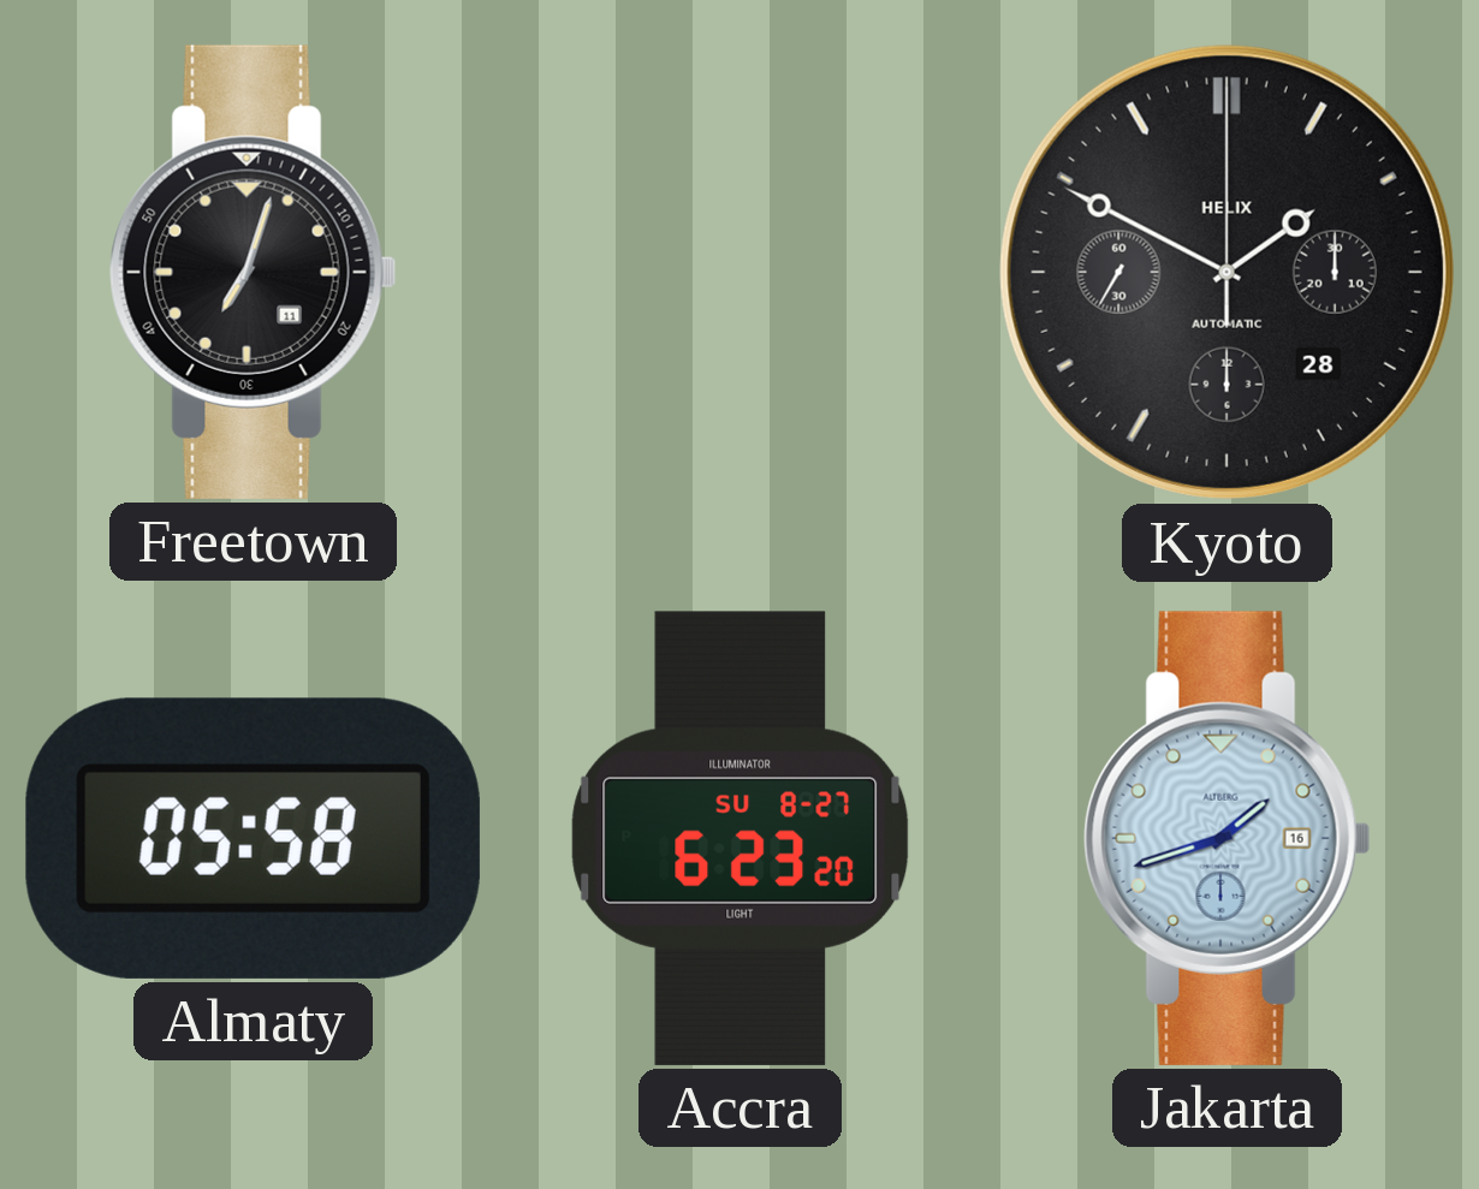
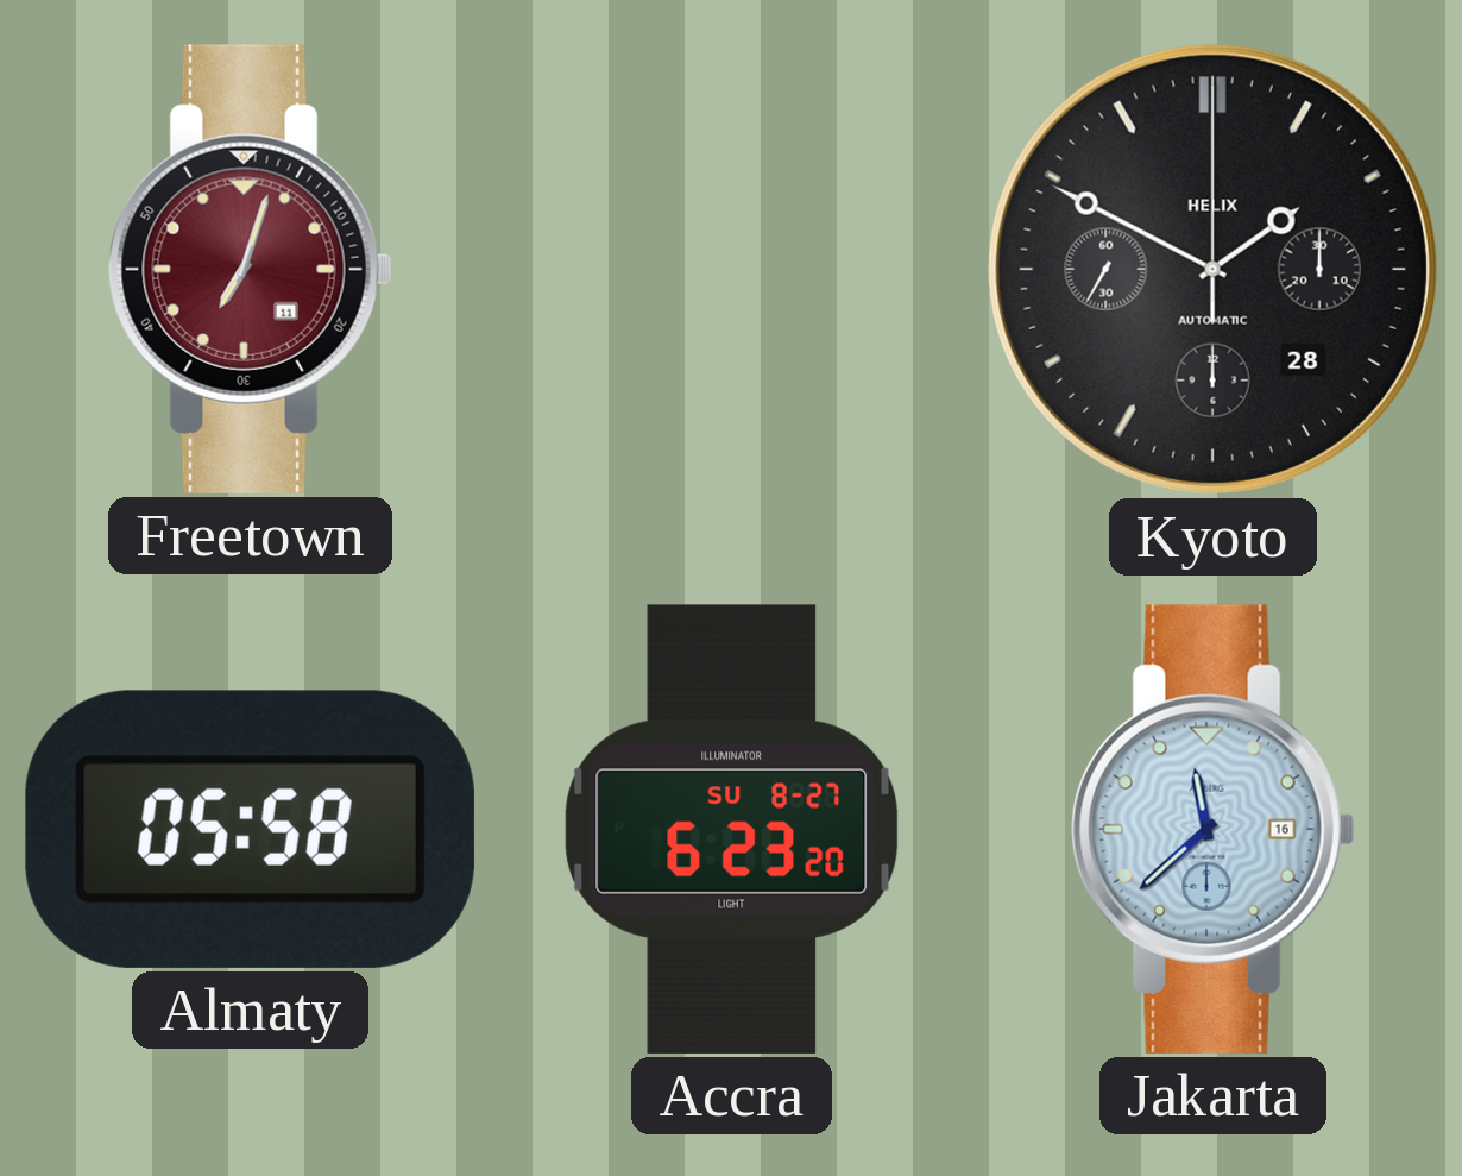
Freetown dial: black -> burgundy (251, 269)
Jakarta: 1:42 -> 11:38 (1214, 829)
